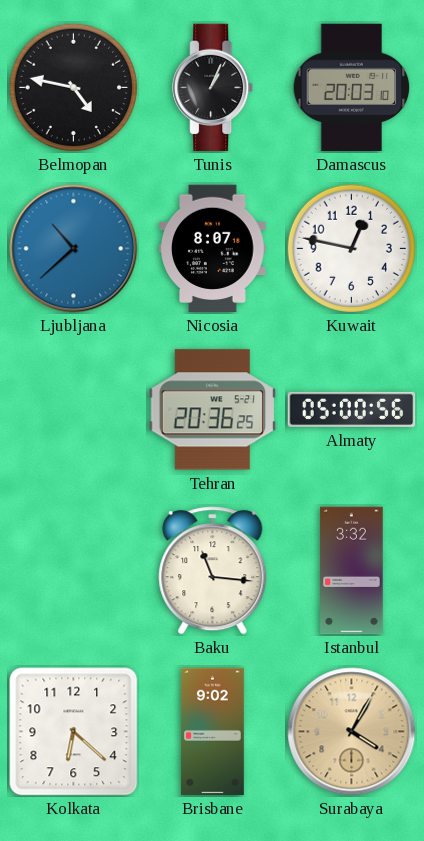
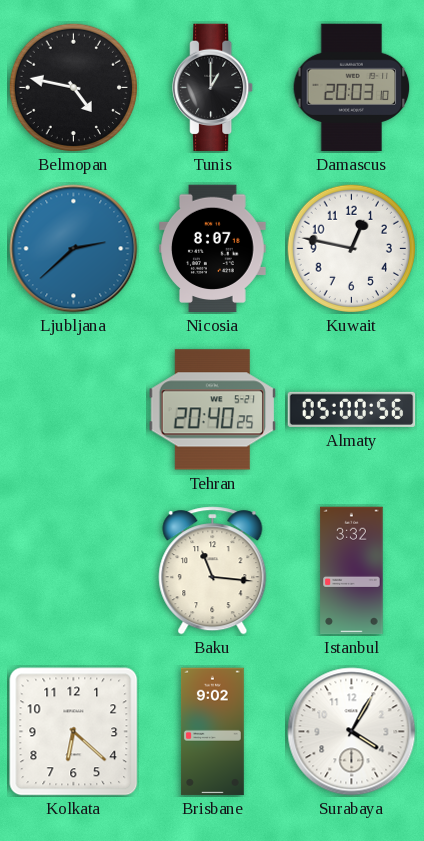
Tunis: 1:04 -> 1:00 (213, 88)
Ljubljana: 10:38 -> 2:38 (74, 249)
Tehran: 20:36 -> 20:40 (213, 410)
Surabaya dial: champagne -> white (352, 732)
